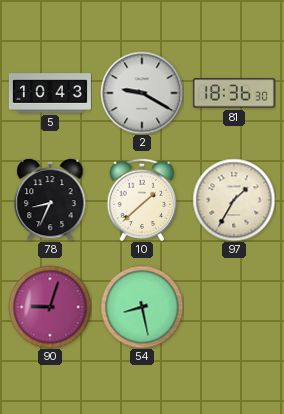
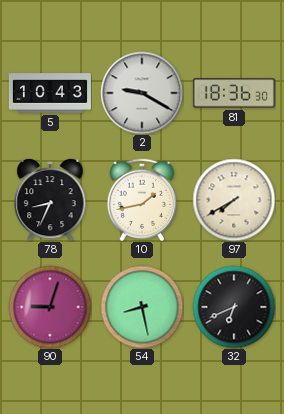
10: 1:38 -> 1:43 (142, 200)
97: 1:35 -> 7:40 (234, 200)
32: none -> 6:41 (234, 307)
